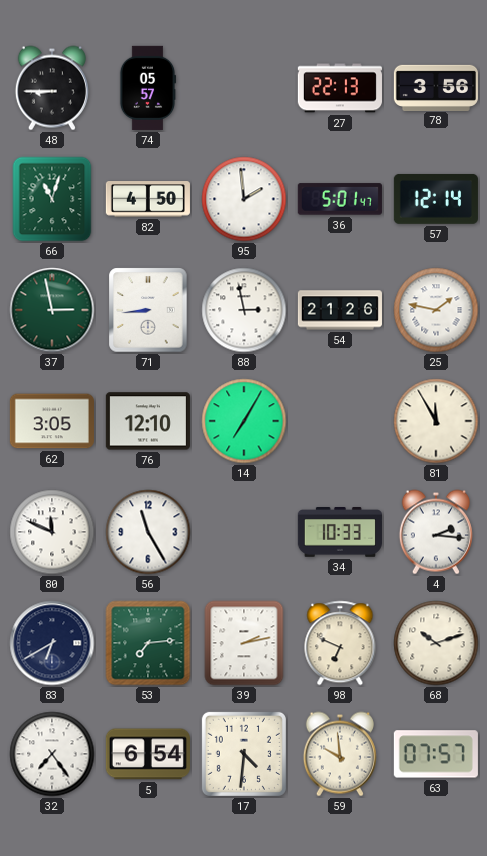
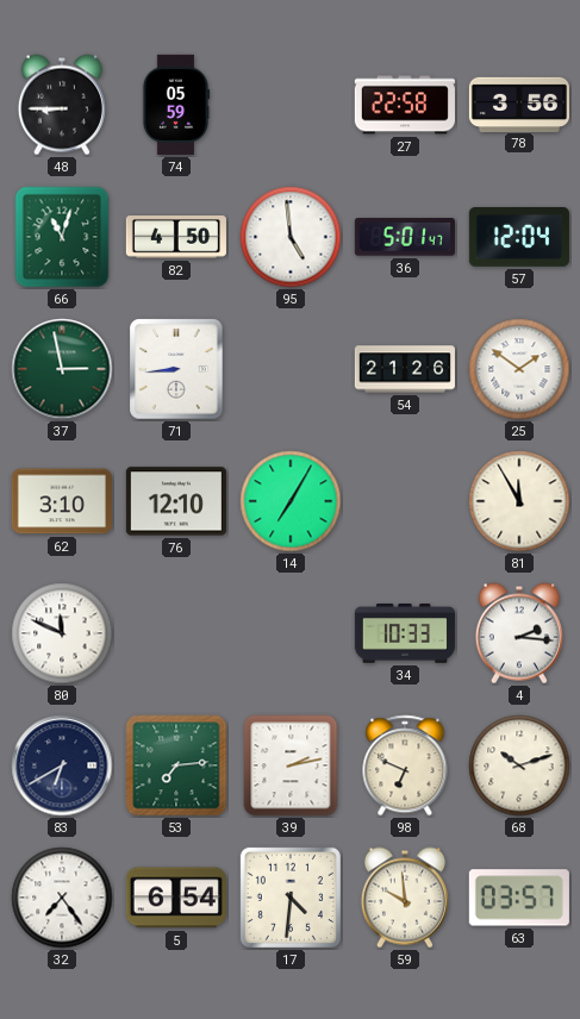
74: 05:57 -> 05:59 (176, 105)
27: 22:13 -> 22:58 (405, 105)
95: 1:59 -> 4:59 (291, 237)
57: 12:14 -> 12:04 (519, 237)
88: 2:58 -> none (244, 310)
25: 1:47 -> 1:51 (519, 369)
62: 3:05 -> 3:10 (62, 501)
56: 11:25 -> none (148, 532)
63: 07:57 -> 03:57 (519, 898)
